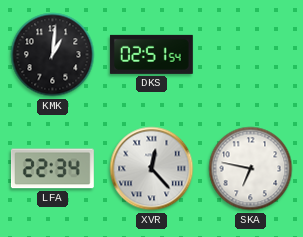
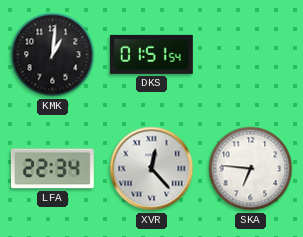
DKS: 02:51 -> 01:51 (151, 54)
SKA: 6:47 -> 6:46 (251, 169)
